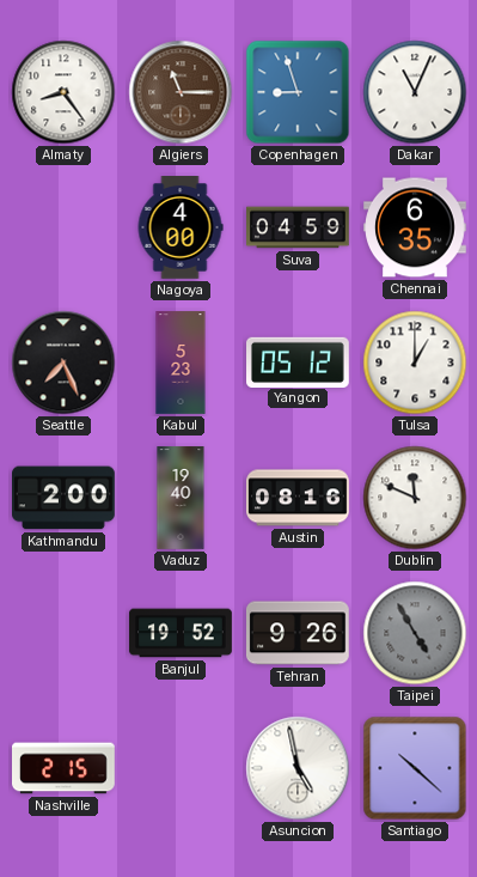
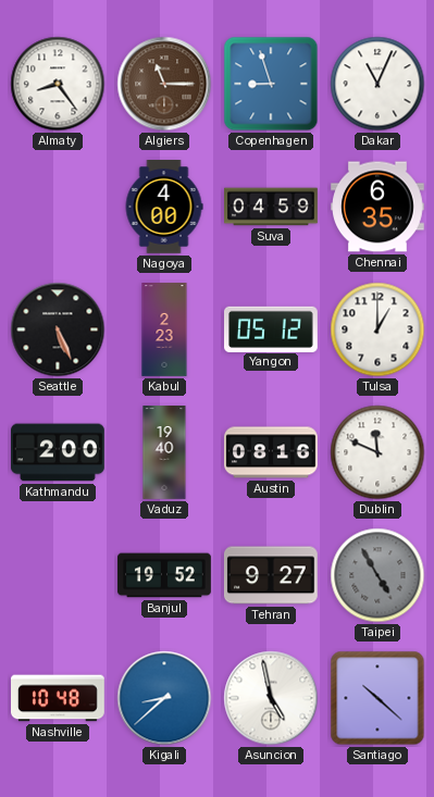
Seattle: 7:26 -> 5:26 (58, 329)
Kabul: 5:23 -> 2:23 (164, 329)
Tehran: 9:26 -> 9:27 (271, 575)
Nashville: 2:15 -> 10:48 (59, 698)
Kigali: none -> 8:38 (164, 698)
